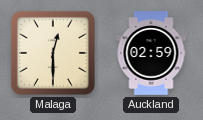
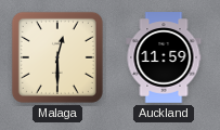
Auckland: 02:59 -> 11:59 (164, 57)
